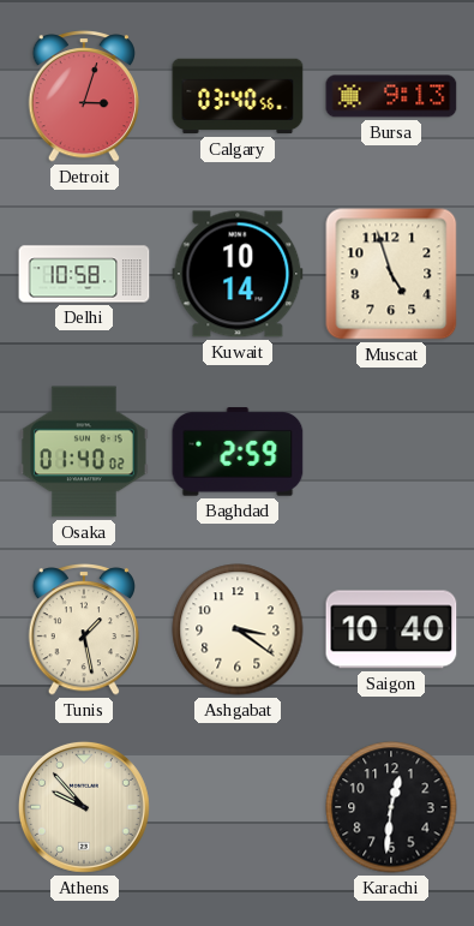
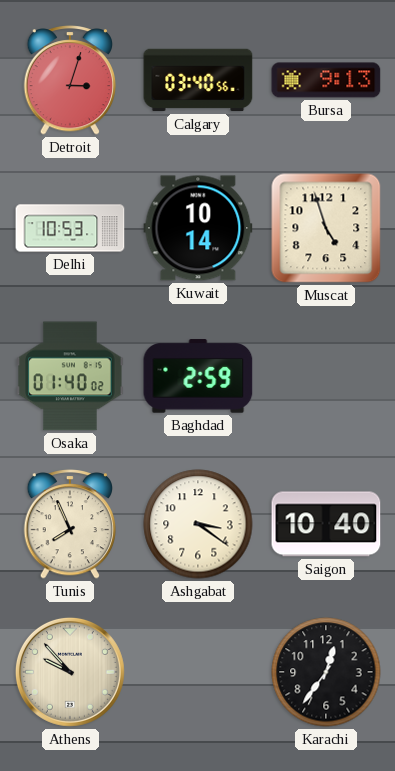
Delhi: 10:58 -> 10:53 (70, 228)
Tunis: 1:28 -> 7:56 (69, 525)
Karachi: 12:31 -> 12:36 (326, 672)
